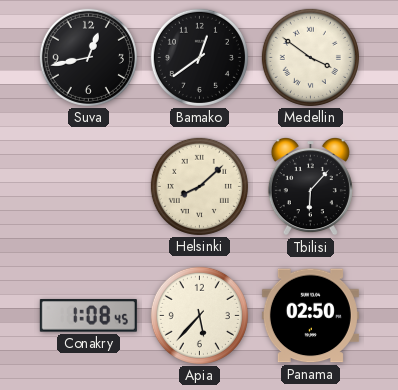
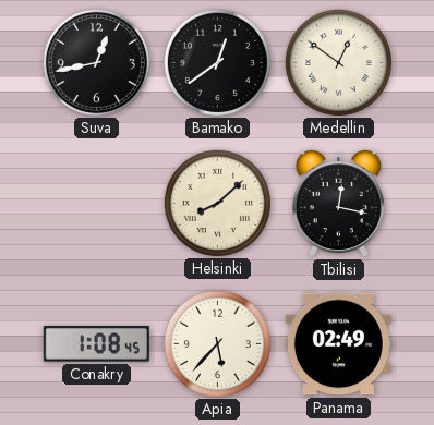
Medellin: 3:51 -> 12:51 (338, 62)
Tbilisi: 6:07 -> 12:17 (338, 204)
Panama: 02:50 -> 02:49 (338, 344)
